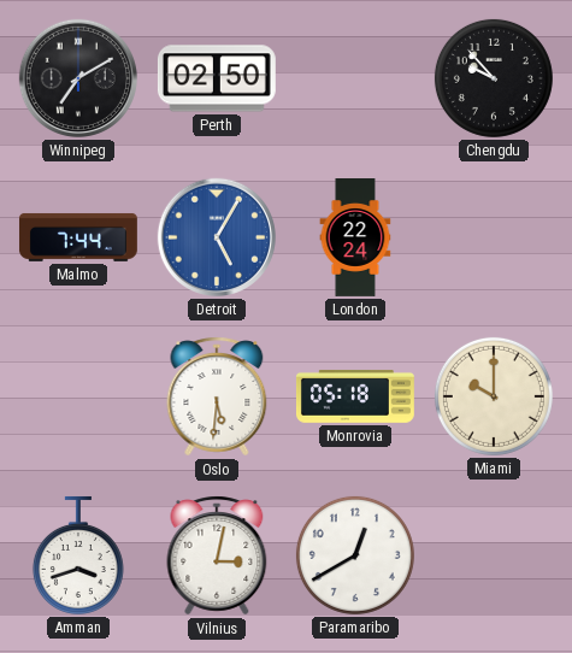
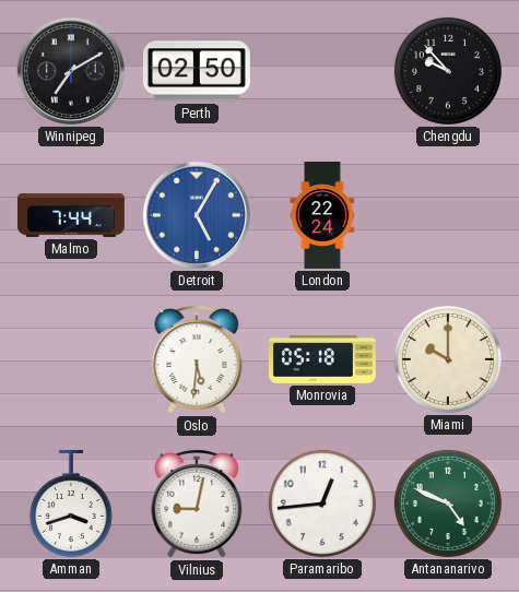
Vilnius: 3:02 -> 9:02 (197, 504)
Paramaribo: 12:40 -> 12:44 (322, 504)
Antananarivo: none -> 4:49 (448, 504)
